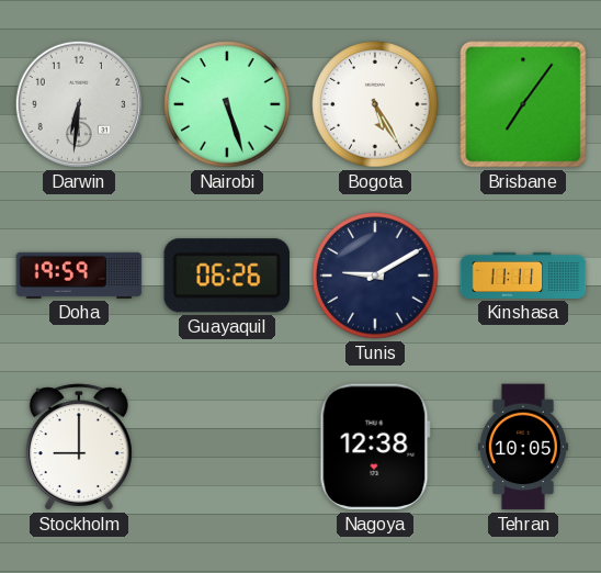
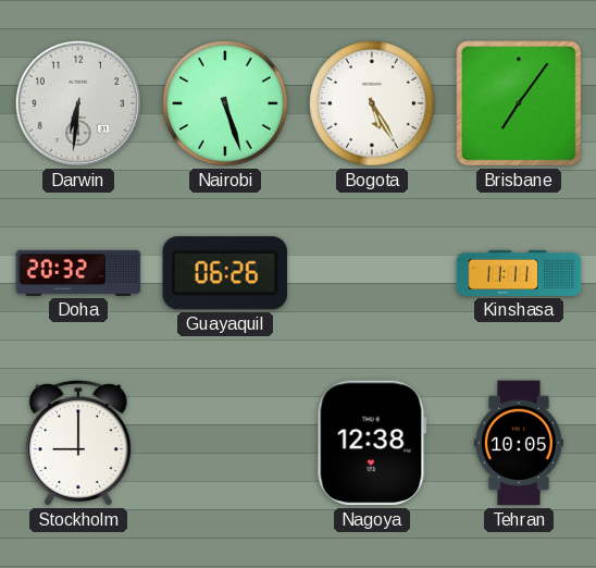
Doha: 19:59 -> 20:32 (78, 273)
Tunis: 9:10 -> none (375, 276)
